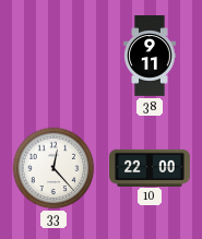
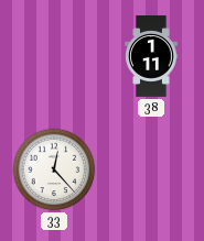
38: 9:11 -> 1:11 (151, 56)
10: 22:00 -> none (151, 167)
